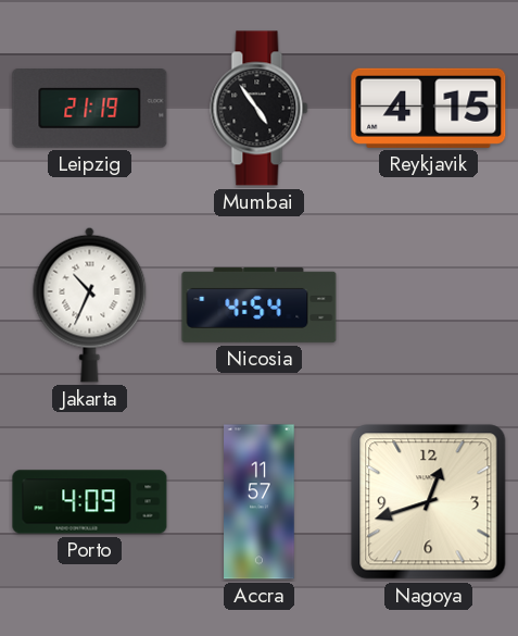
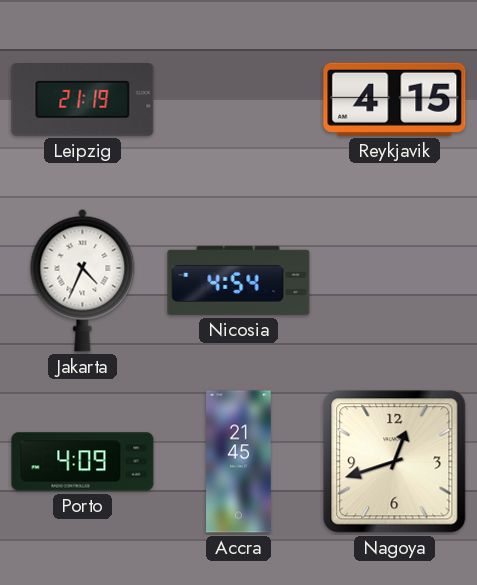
Mumbai: 4:54 -> none (260, 109)
Jakarta: 10:34 -> 4:34 (83, 280)
Accra: 11:57 -> 21:45 (239, 462)
